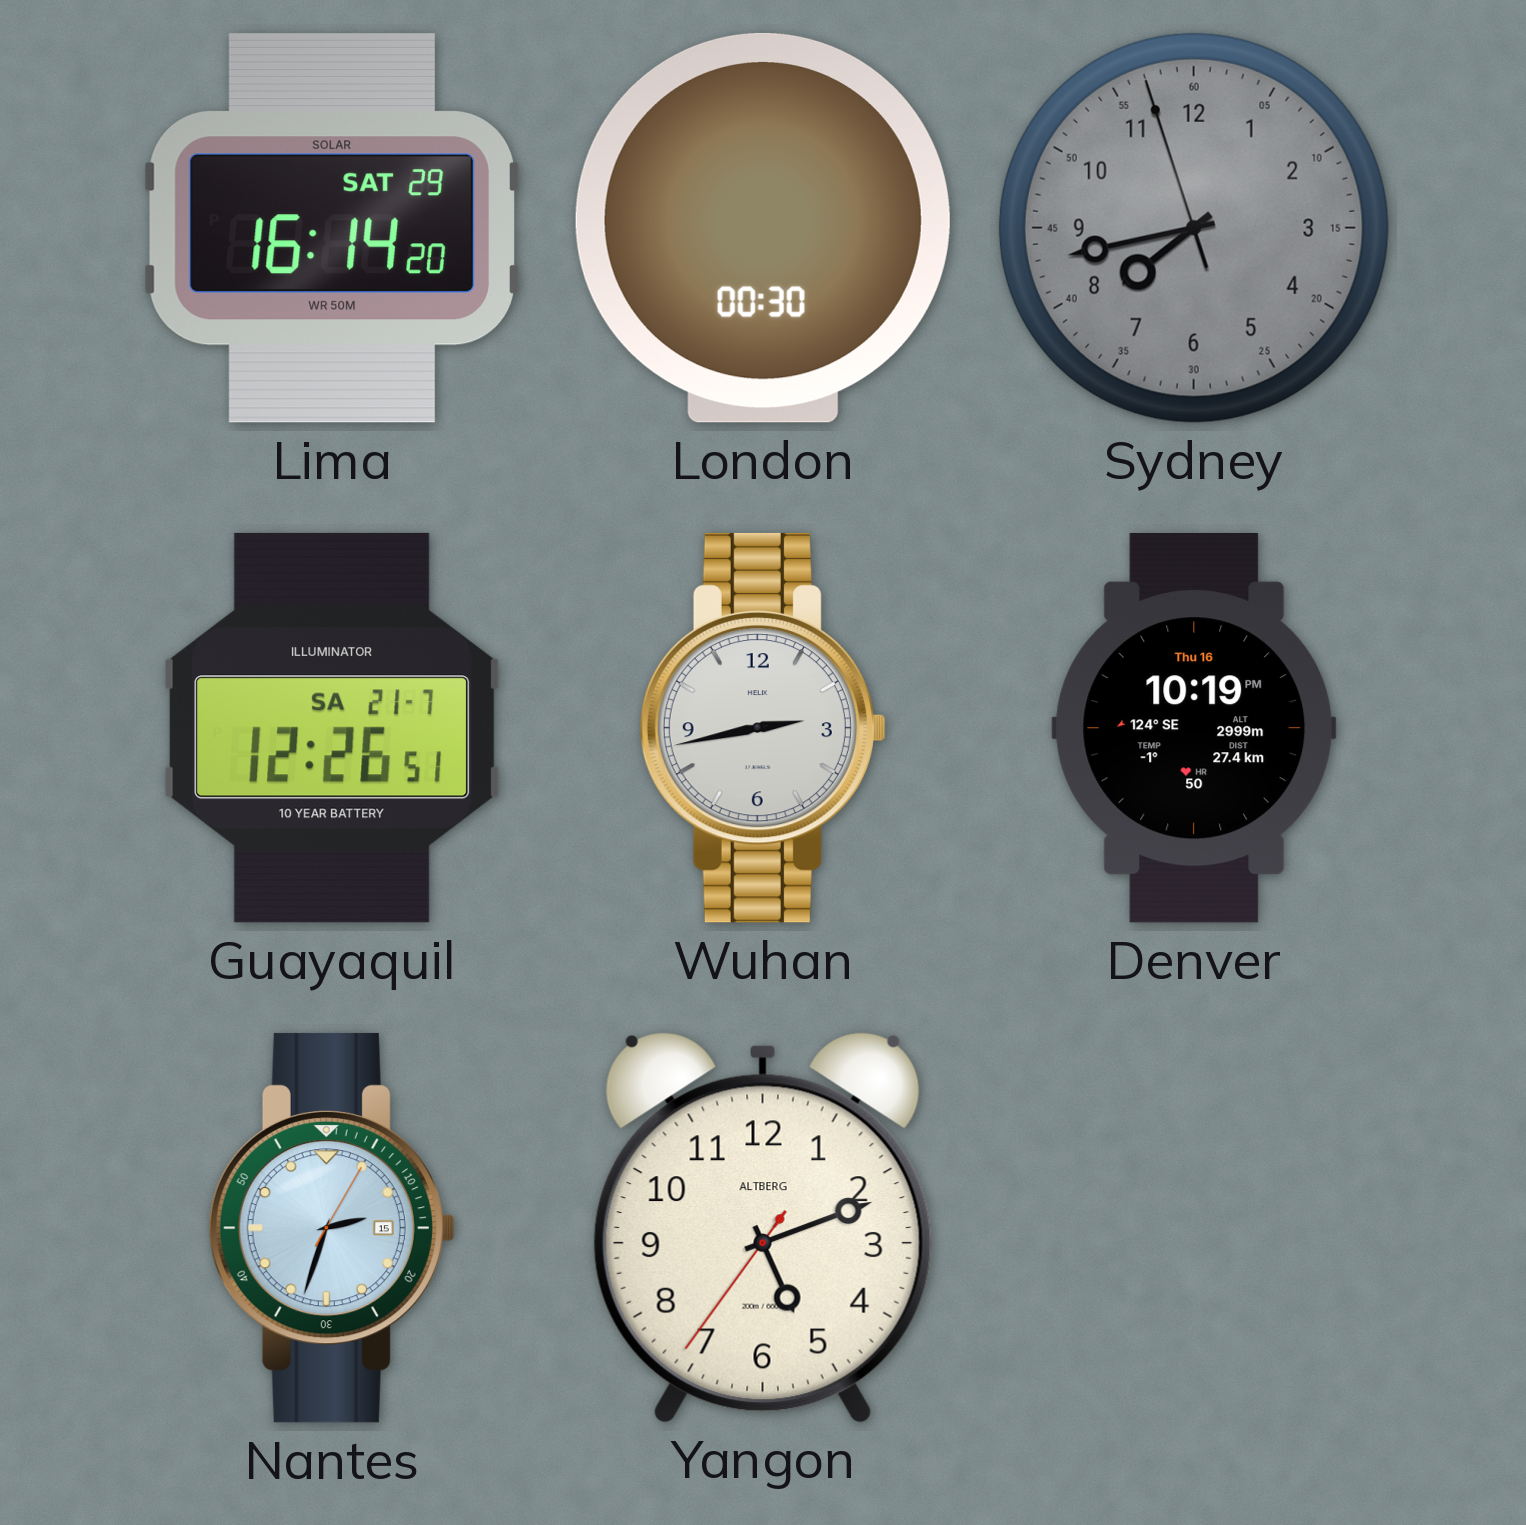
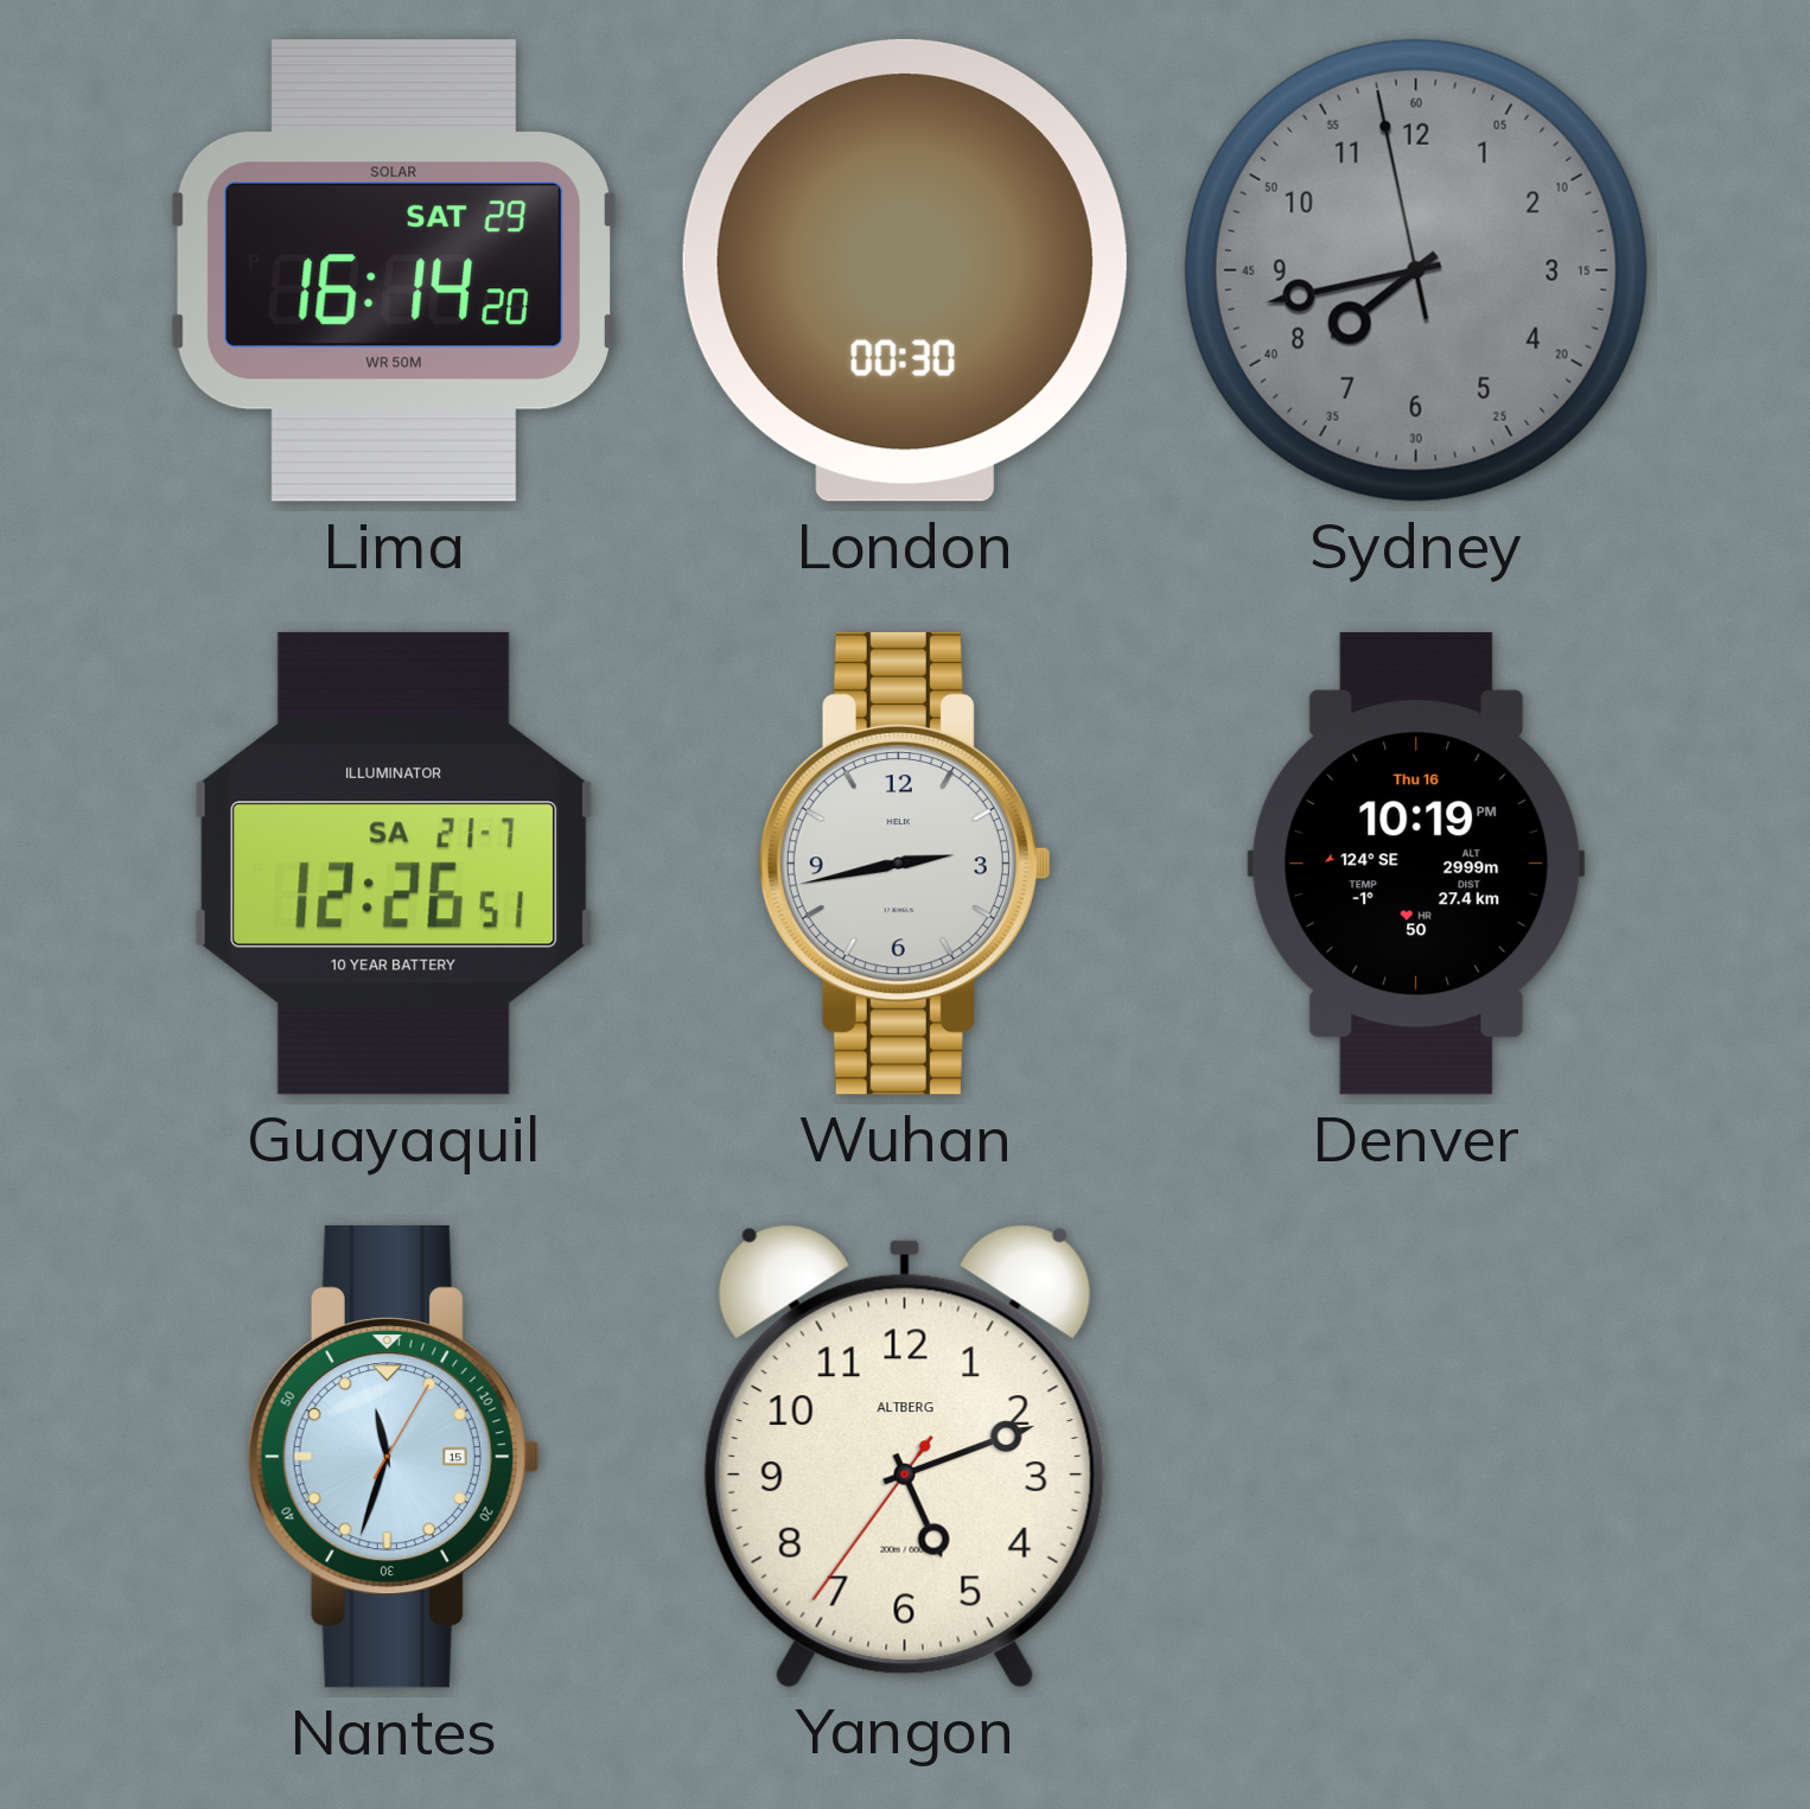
Sydney: 7:42:57 -> 7:42:58 (1416, 270)
Nantes: 2:33 -> 11:33 (394, 1457)
